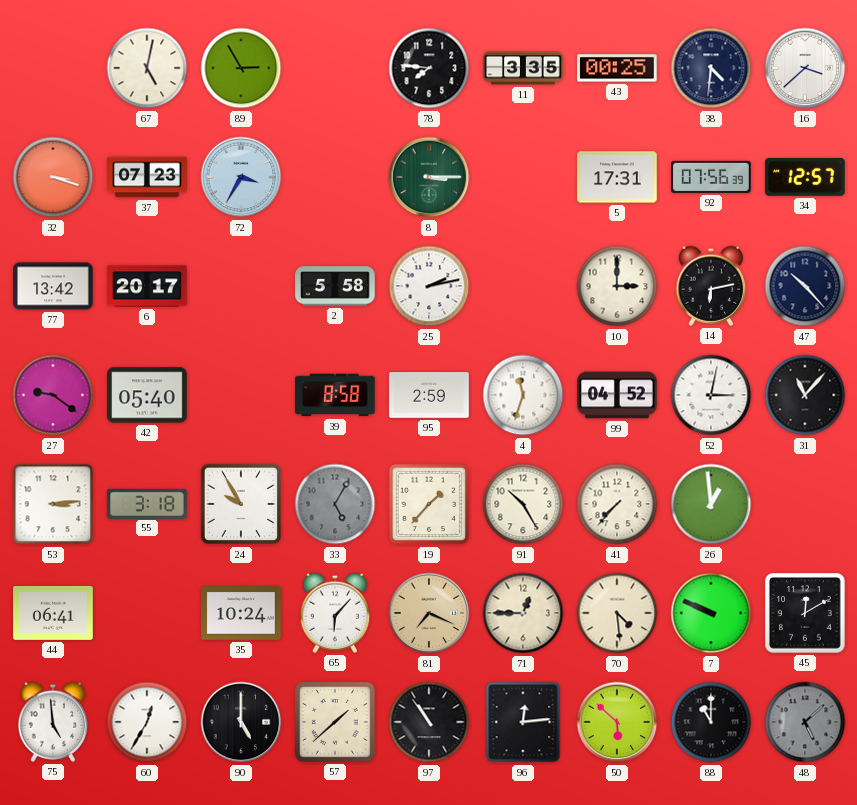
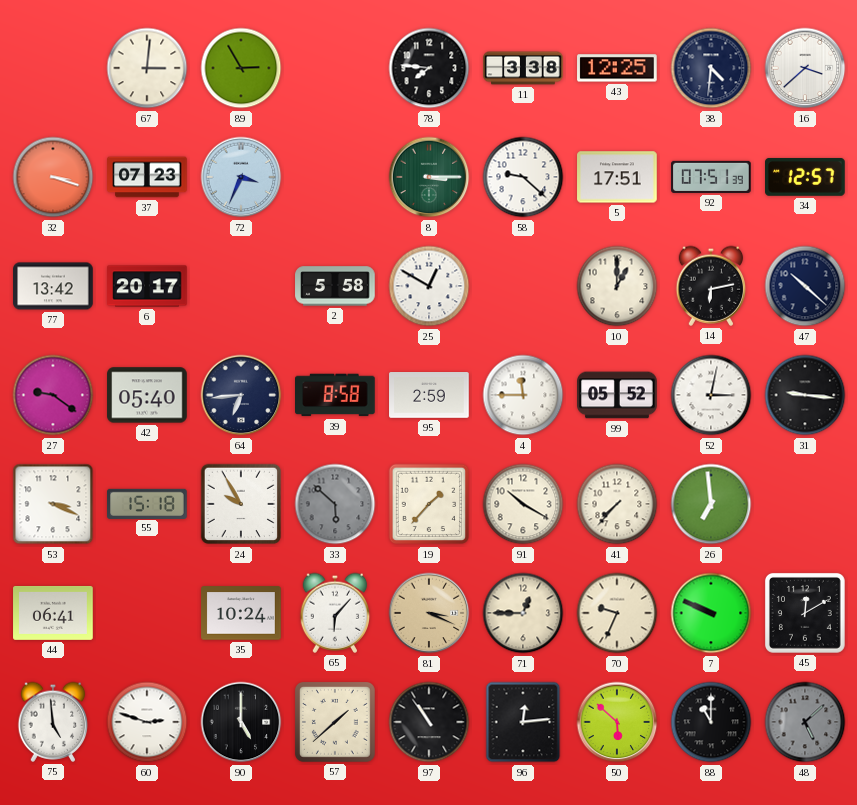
67: 5:02 -> 3:01 (147, 68)
11: 3:35 -> 3:38 (523, 68)
43: 00:25 -> 12:25 (617, 68)
72: 3:35 -> 3:34 (241, 177)
58: none -> 9:22 (523, 177)
5: 17:31 -> 17:51 (617, 177)
92: 07:56 -> 07:51 (711, 177)
25: 2:13 -> 12:50 (429, 286)
10: 3:00 -> 1:00 (617, 286)
47: 10:23 -> 10:22 (805, 286)
64: none -> 6:44 (241, 395)
4: 11:33 -> 11:45 (523, 395)
99: 04:52 -> 05:52 (617, 395)
31: 11:07 -> 9:16 (805, 395)
53: 3:14 -> 3:19 (53, 504)
55: 3:18 -> 15:18 (147, 503)
33: 5:05 -> 5:52 (335, 504)
91: 10:25 -> 10:20 (523, 504)
26: 12:59 -> 6:59 (711, 504)
81: 7:19 -> 3:19 (429, 613)
70: 4:29 -> 9:34 (617, 613)
60: 12:35 -> 2:48 (147, 722)
